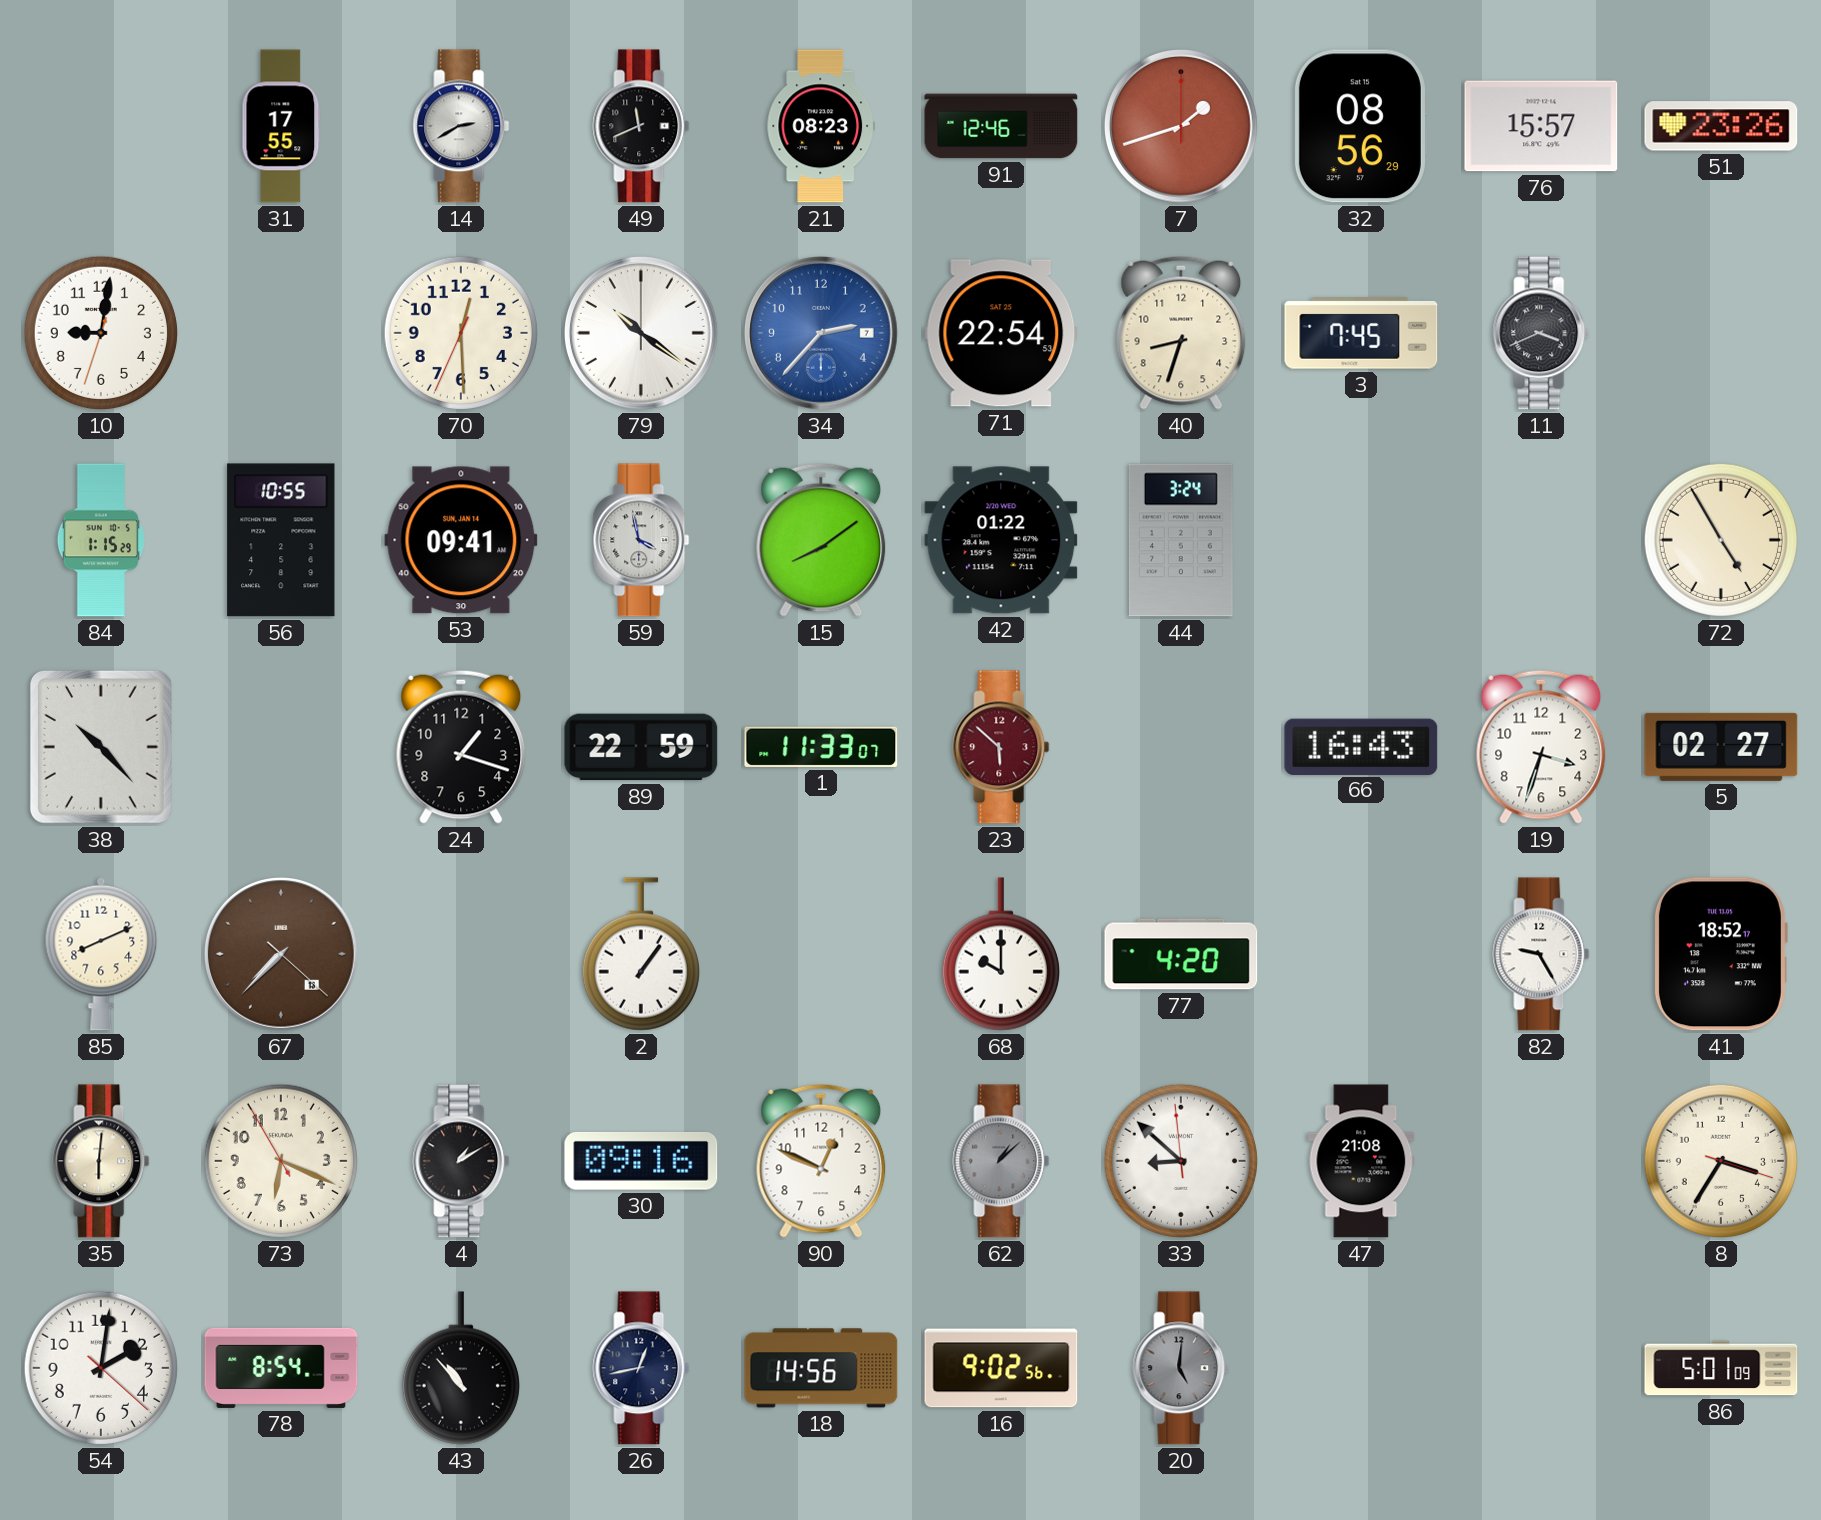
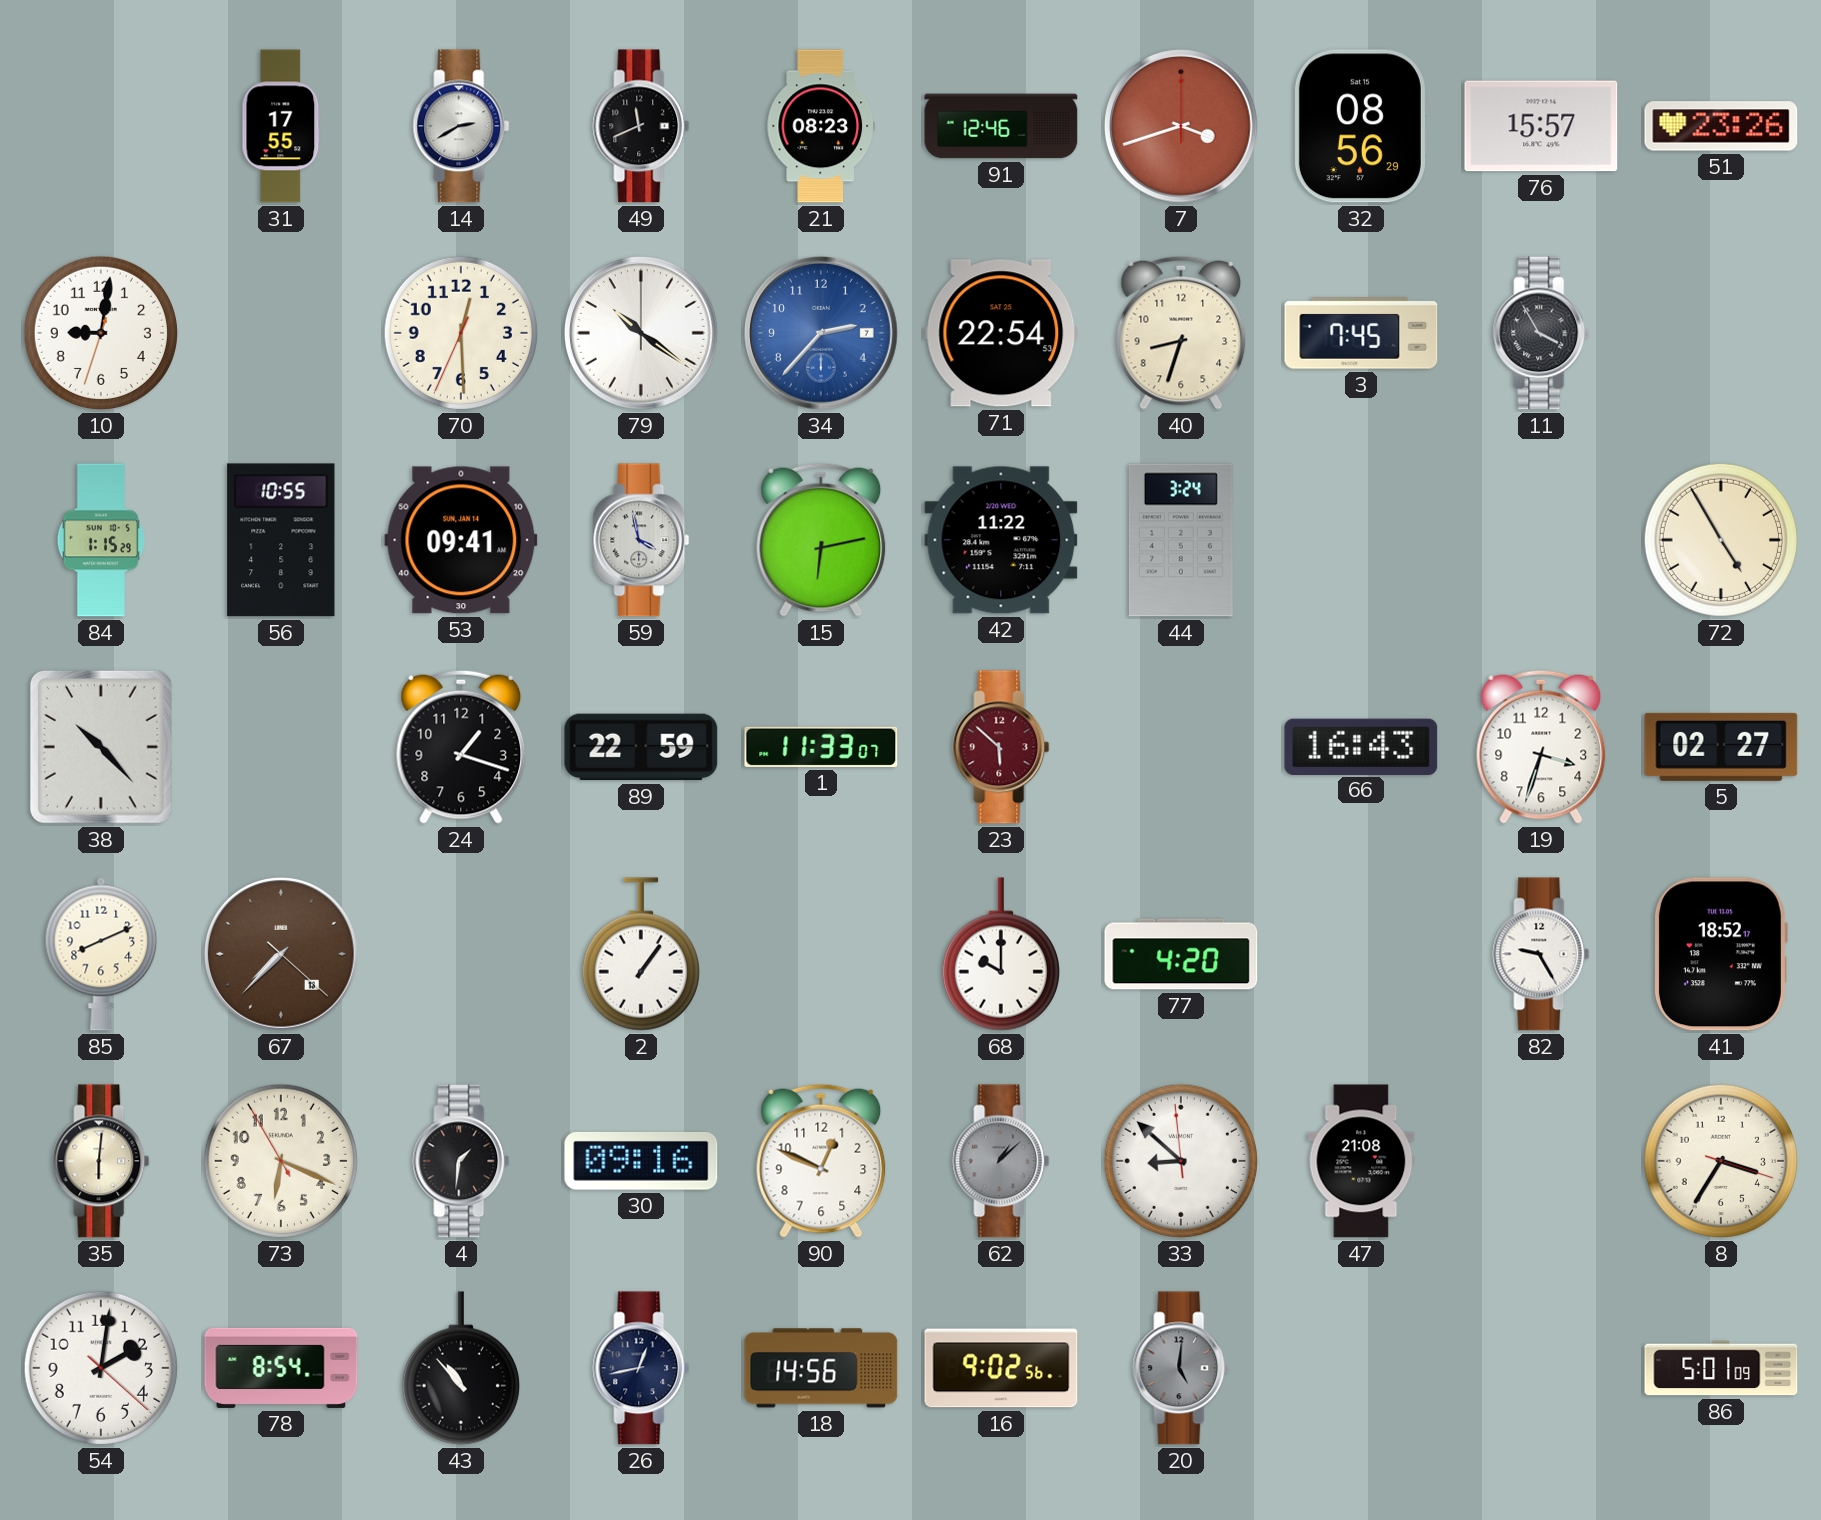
7: 1:42 -> 3:42 (1182, 127)
11: 3:41 -> 3:55 (1541, 333)
15: 8:09 -> 6:13 (821, 540)
42: 01:22 -> 11:22 (1001, 540)
4: 1:10 -> 1:31 (461, 1161)
